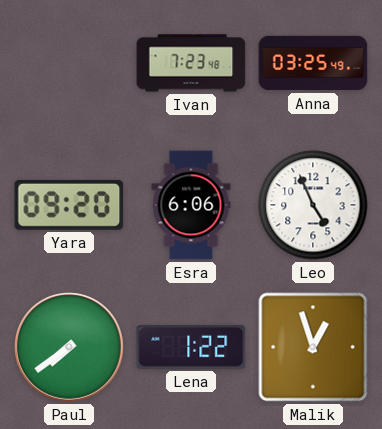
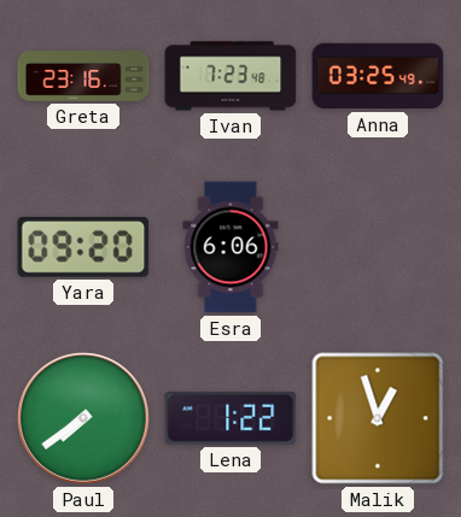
Greta: none -> 23:16 (83, 77)
Leo: 4:56 -> none (313, 205)
